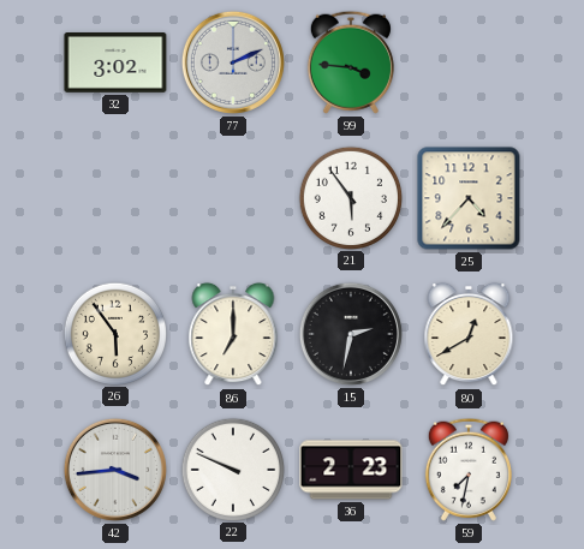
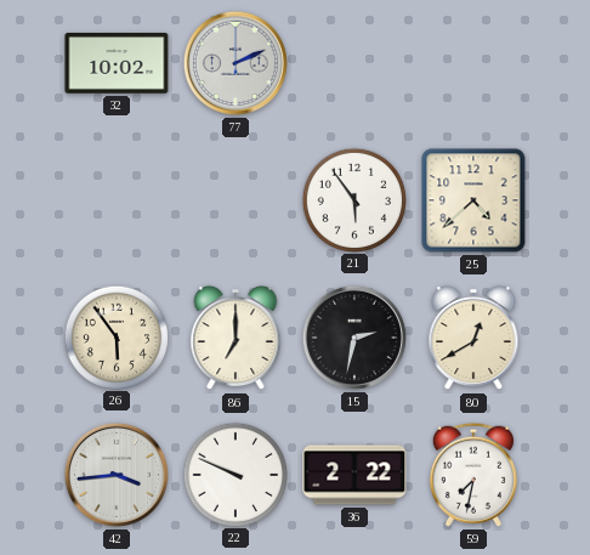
32: 3:02 -> 10:02 (117, 64)
99: 3:46 -> none (351, 62)
25: 4:37 -> 4:38 (473, 200)
36: 2:23 -> 2:22 (354, 475)
